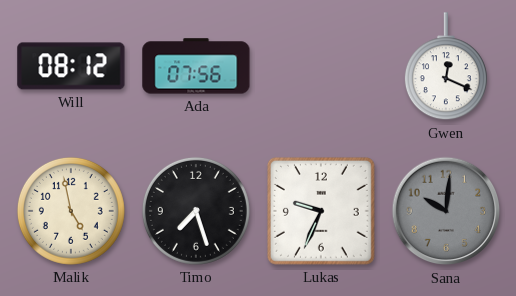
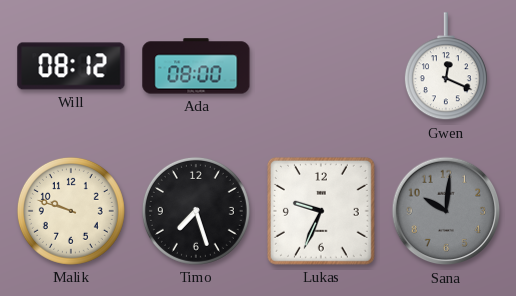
Ada: 07:56 -> 08:00 (196, 66)
Malik: 4:58 -> 9:48 (71, 211)
